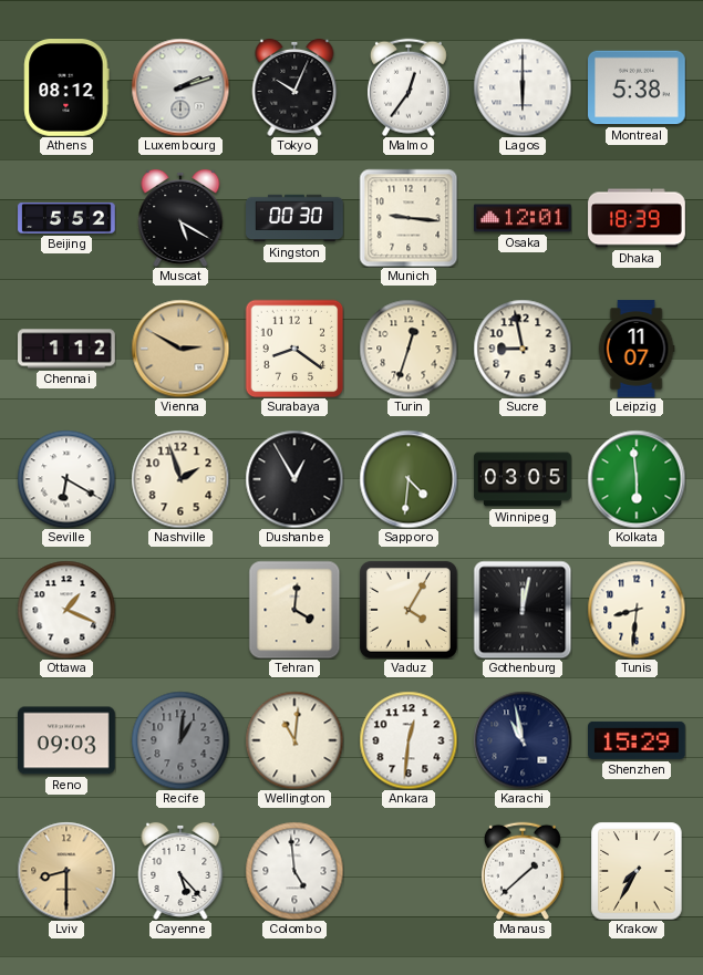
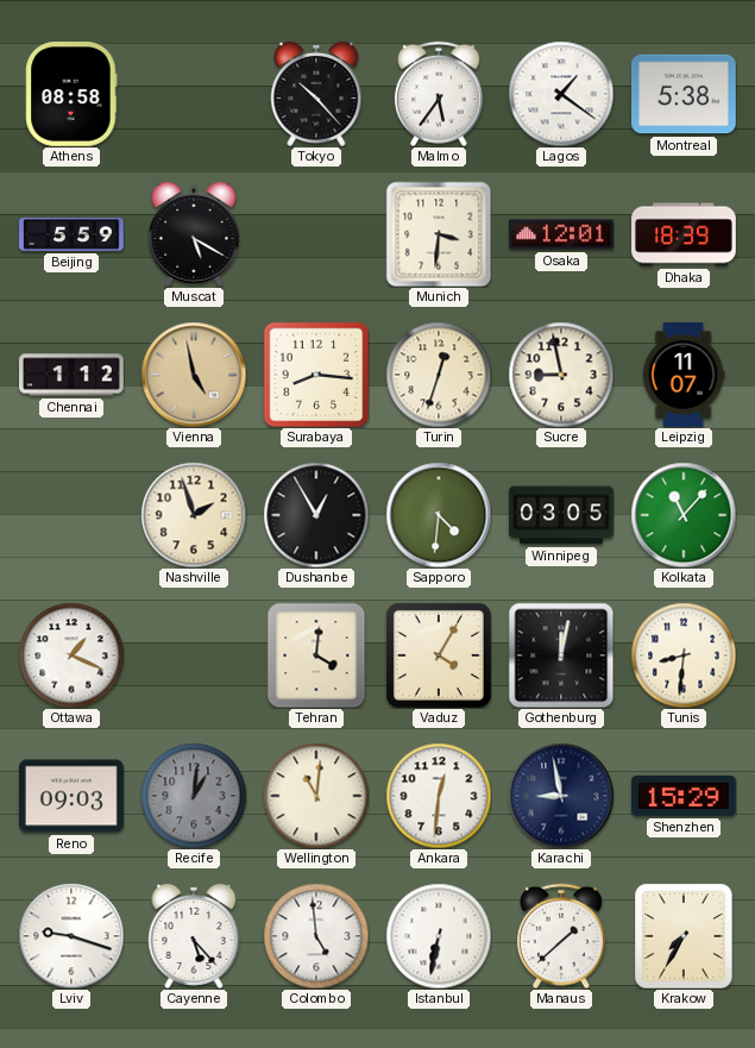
Athens: 08:12 -> 08:58 (71, 95)
Luxembourg: 2:12 -> none (180, 87)
Tokyo: 10:04 -> 10:23 (316, 94)
Malmo: 12:36 -> 5:36 (439, 94)
Lagos: 6:00 -> 1:21 (561, 94)
Beijing: 5:52 -> 5:59 (71, 234)
Kingston: 00:30 -> none (294, 218)
Munich: 9:16 -> 3:31 (439, 234)
Vienna: 2:50 -> 4:58 (194, 375)
Surabaya: 8:21 -> 8:16 (316, 375)
Seville: 6:20 -> none (66, 479)
Kolkata: 5:59 -> 11:07 (684, 515)
Karachi: 10:58 -> 8:58 (561, 796)
Lviv: 8:30 -> 9:18 (71, 936)
Lviv dial: champagne -> white (71, 936)
Istanbul: none -> 6:32 (439, 936)
